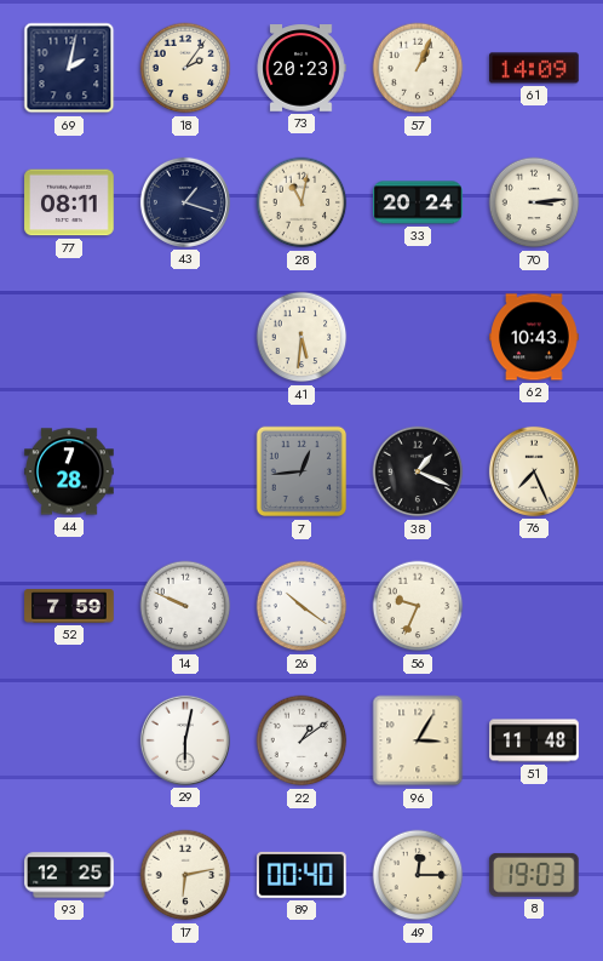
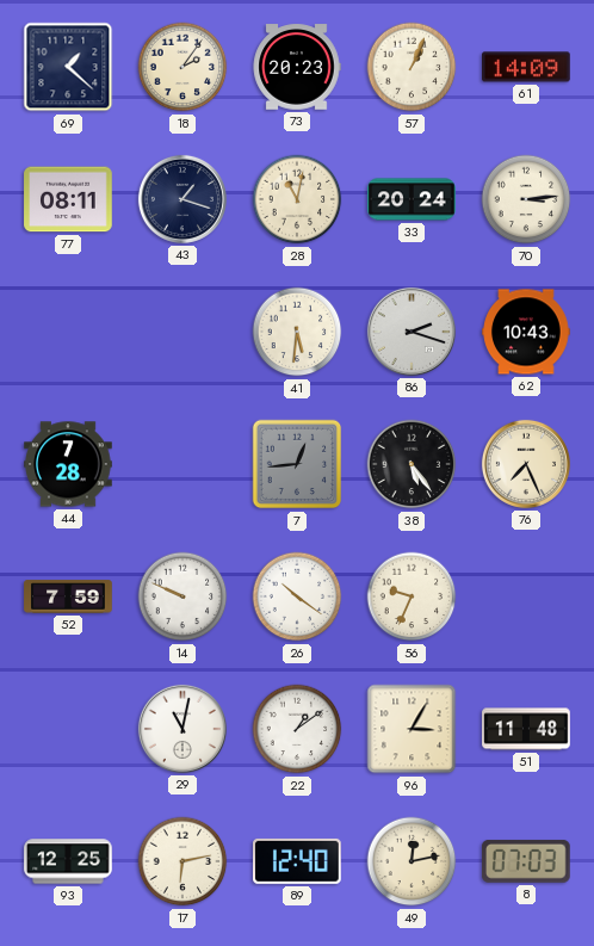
69: 2:02 -> 1:22 (68, 67)
86: none -> 2:18 (412, 332)
38: 1:19 -> 5:24 (412, 464)
29: 6:02 -> 11:02 (182, 729)
89: 00:40 -> 12:40 (298, 861)
49: 12:15 -> 12:13 (412, 861)
8: 19:03 -> 07:03 (526, 861)
